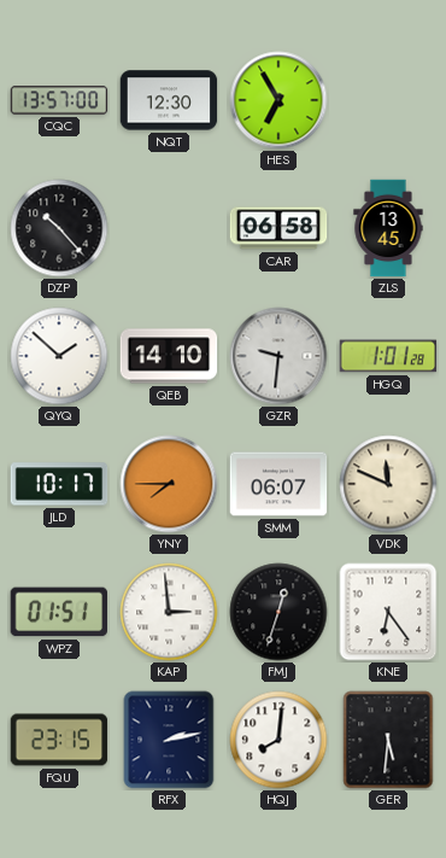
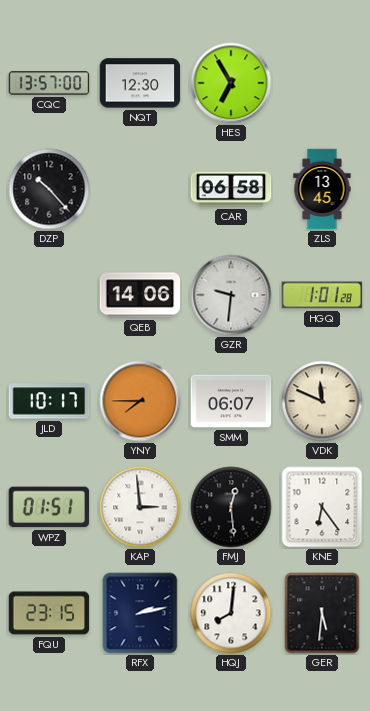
QYQ: 1:52 -> none (59, 356)
QEB: 14:10 -> 14:06 (140, 295)
FMJ: 12:33 -> 12:29 (231, 507)
